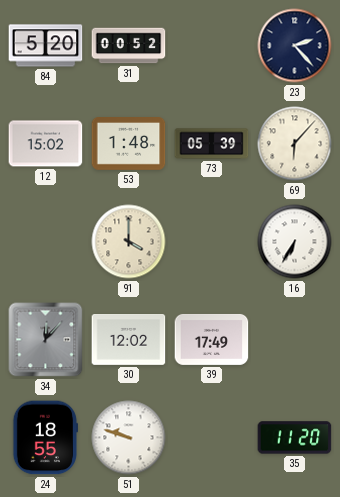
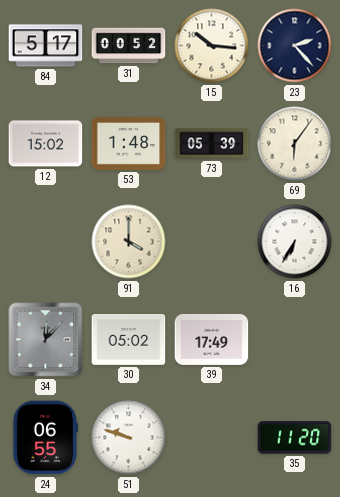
84: 5:20 -> 5:17 (46, 46)
15: none -> 10:16 (212, 46)
69: 6:07 -> 6:06 (295, 144)
30: 12:02 -> 05:02 (129, 340)
24: 18:55 -> 06:55 (45, 438)
